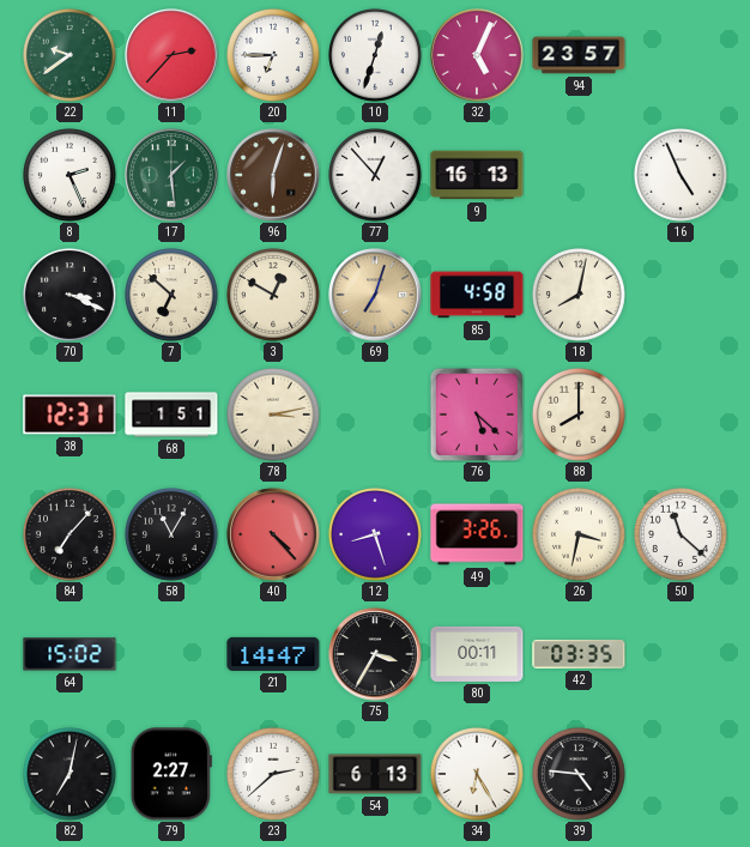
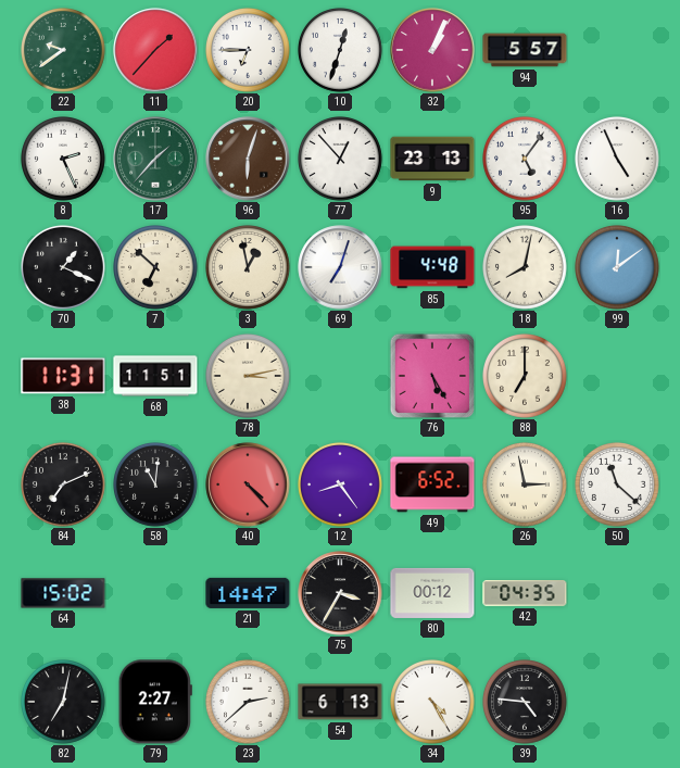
11: 2:37 -> 1:37 (155, 50)
32: 5:04 -> 1:04 (432, 50)
94: 23:57 -> 5:57 (525, 50)
17: 1:29 -> 1:37 (155, 159)
9: 16:13 -> 23:13 (432, 159)
95: none -> 5:06 (526, 160)
70: 3:19 -> 1:19 (64, 268)
3: 12:50 -> 12:58 (249, 268)
69 dial: champagne -> white (340, 267)
85: 4:58 -> 4:48 (432, 267)
99: none -> 12:09 (618, 268)
38: 12:31 -> 11:31 (63, 376)
68: 1:51 -> 11:51 (155, 376)
76: 5:22 -> 5:25 (432, 376)
88: 8:00 -> 7:00 (526, 377)
84: 7:07 -> 7:11 (64, 486)
58: 11:05 -> 11:01 (156, 486)
12: 8:27 -> 8:24 (341, 486)
49: 3:26 -> 6:52 (432, 484)
26: 3:32 -> 2:58 (526, 486)
80: 00:11 -> 00:12 (432, 593)
42: 03:35 -> 04:35 (525, 593)
34: 6:25 -> 4:25 (433, 703)
